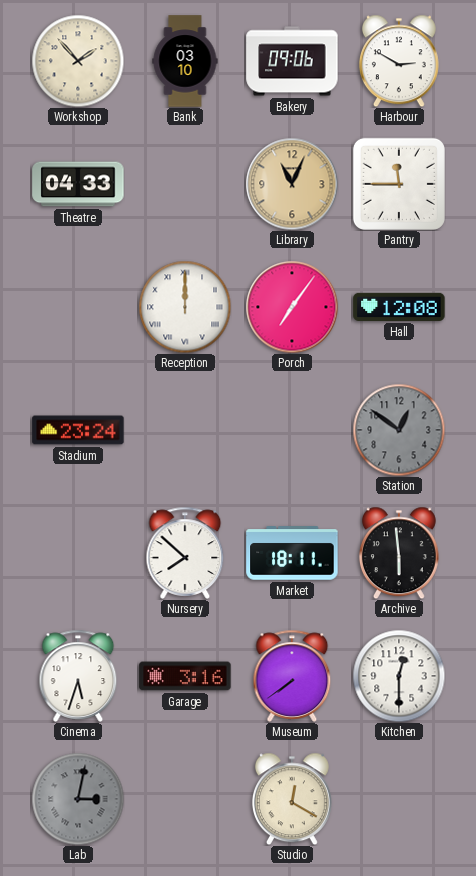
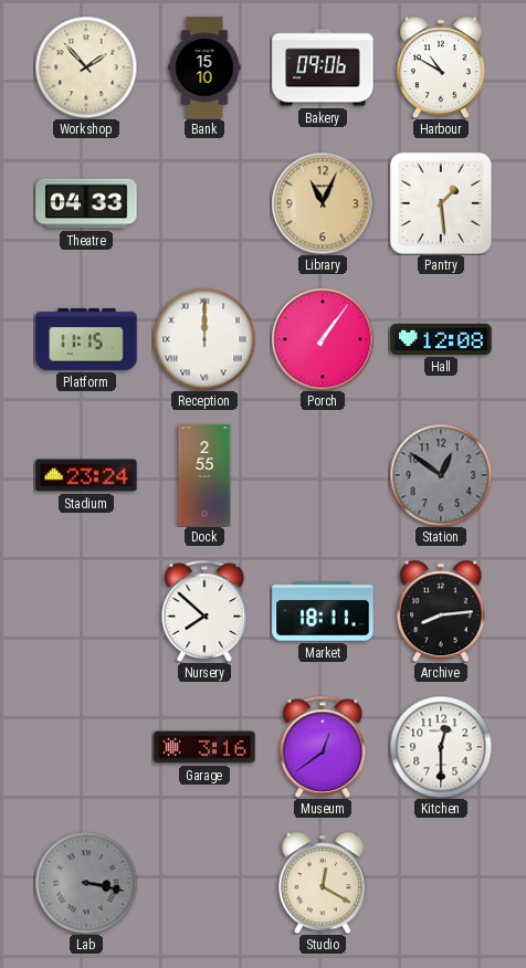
Bank: 03:10 -> 15:10 (204, 67)
Harbour: 2:50 -> 10:50 (441, 67)
Pantry: 11:45 -> 1:29 (441, 203)
Platform: none -> 11:15 (86, 339)
Porch: 7:06 -> 1:06 (323, 339)
Dock: none -> 2:55 (204, 475)
Archive: 5:59 -> 8:14 (441, 611)
Cinema: 5:33 -> none (78, 676)
Museum: 7:39 -> 12:39 (323, 747)
Lab: 3:02 -> 3:17 (86, 883)
